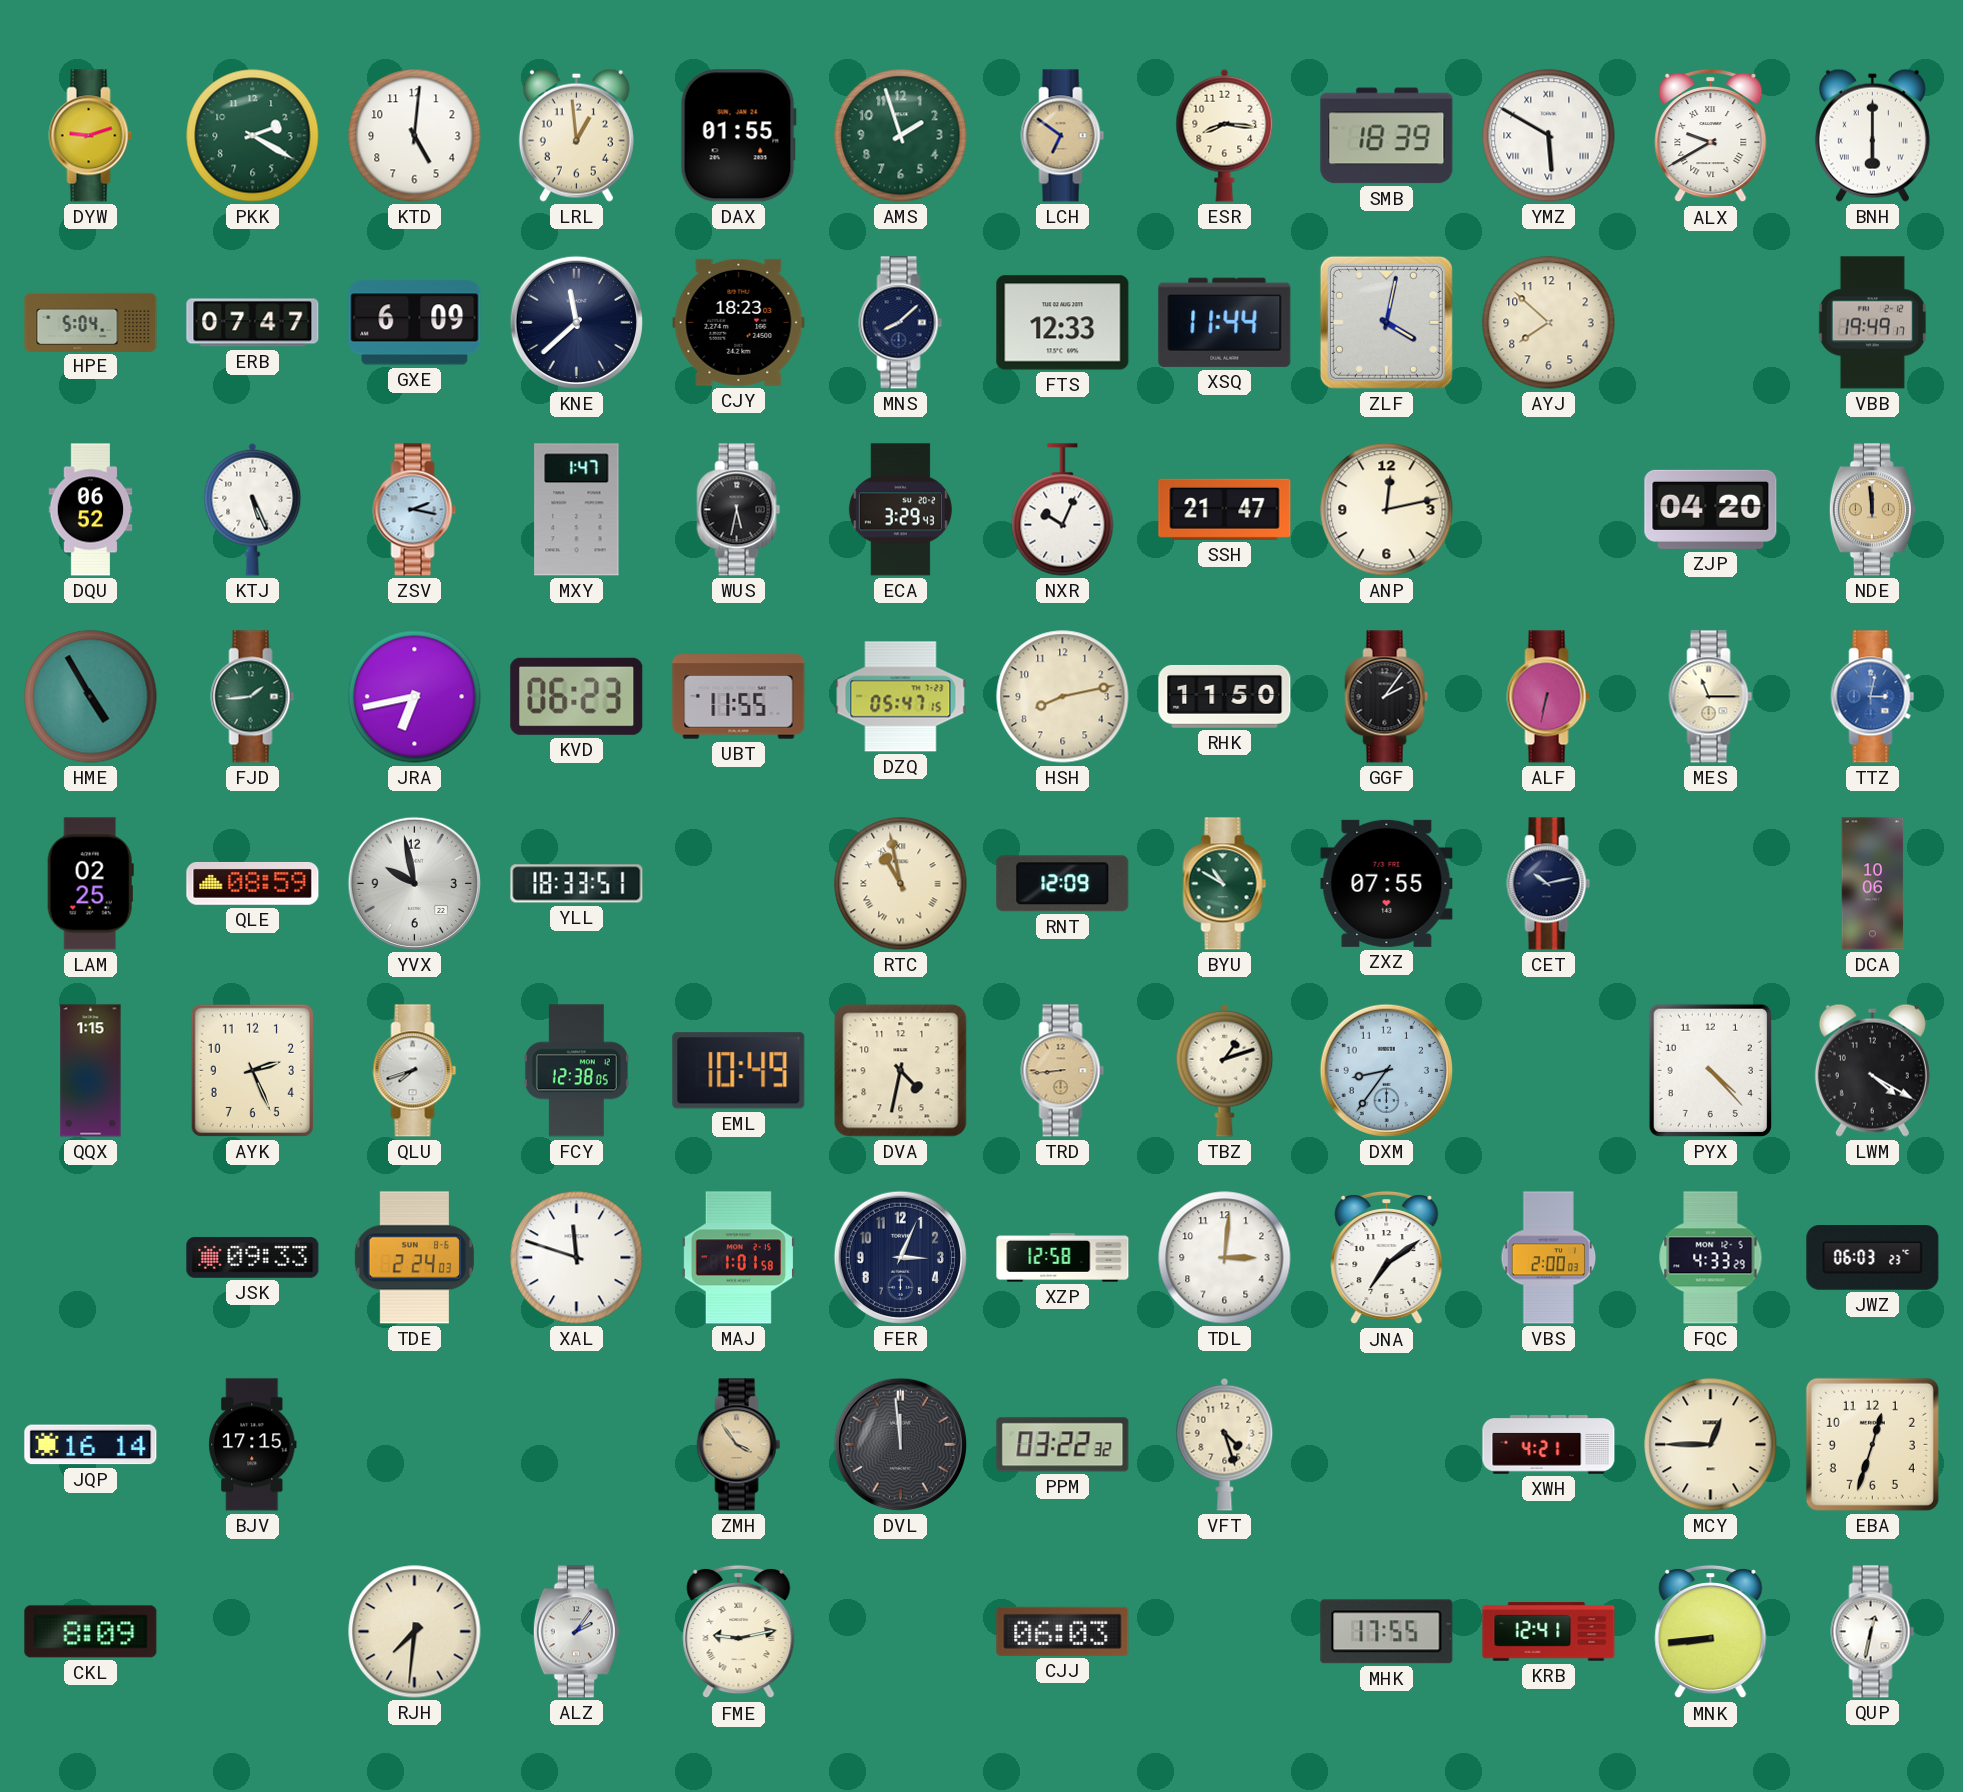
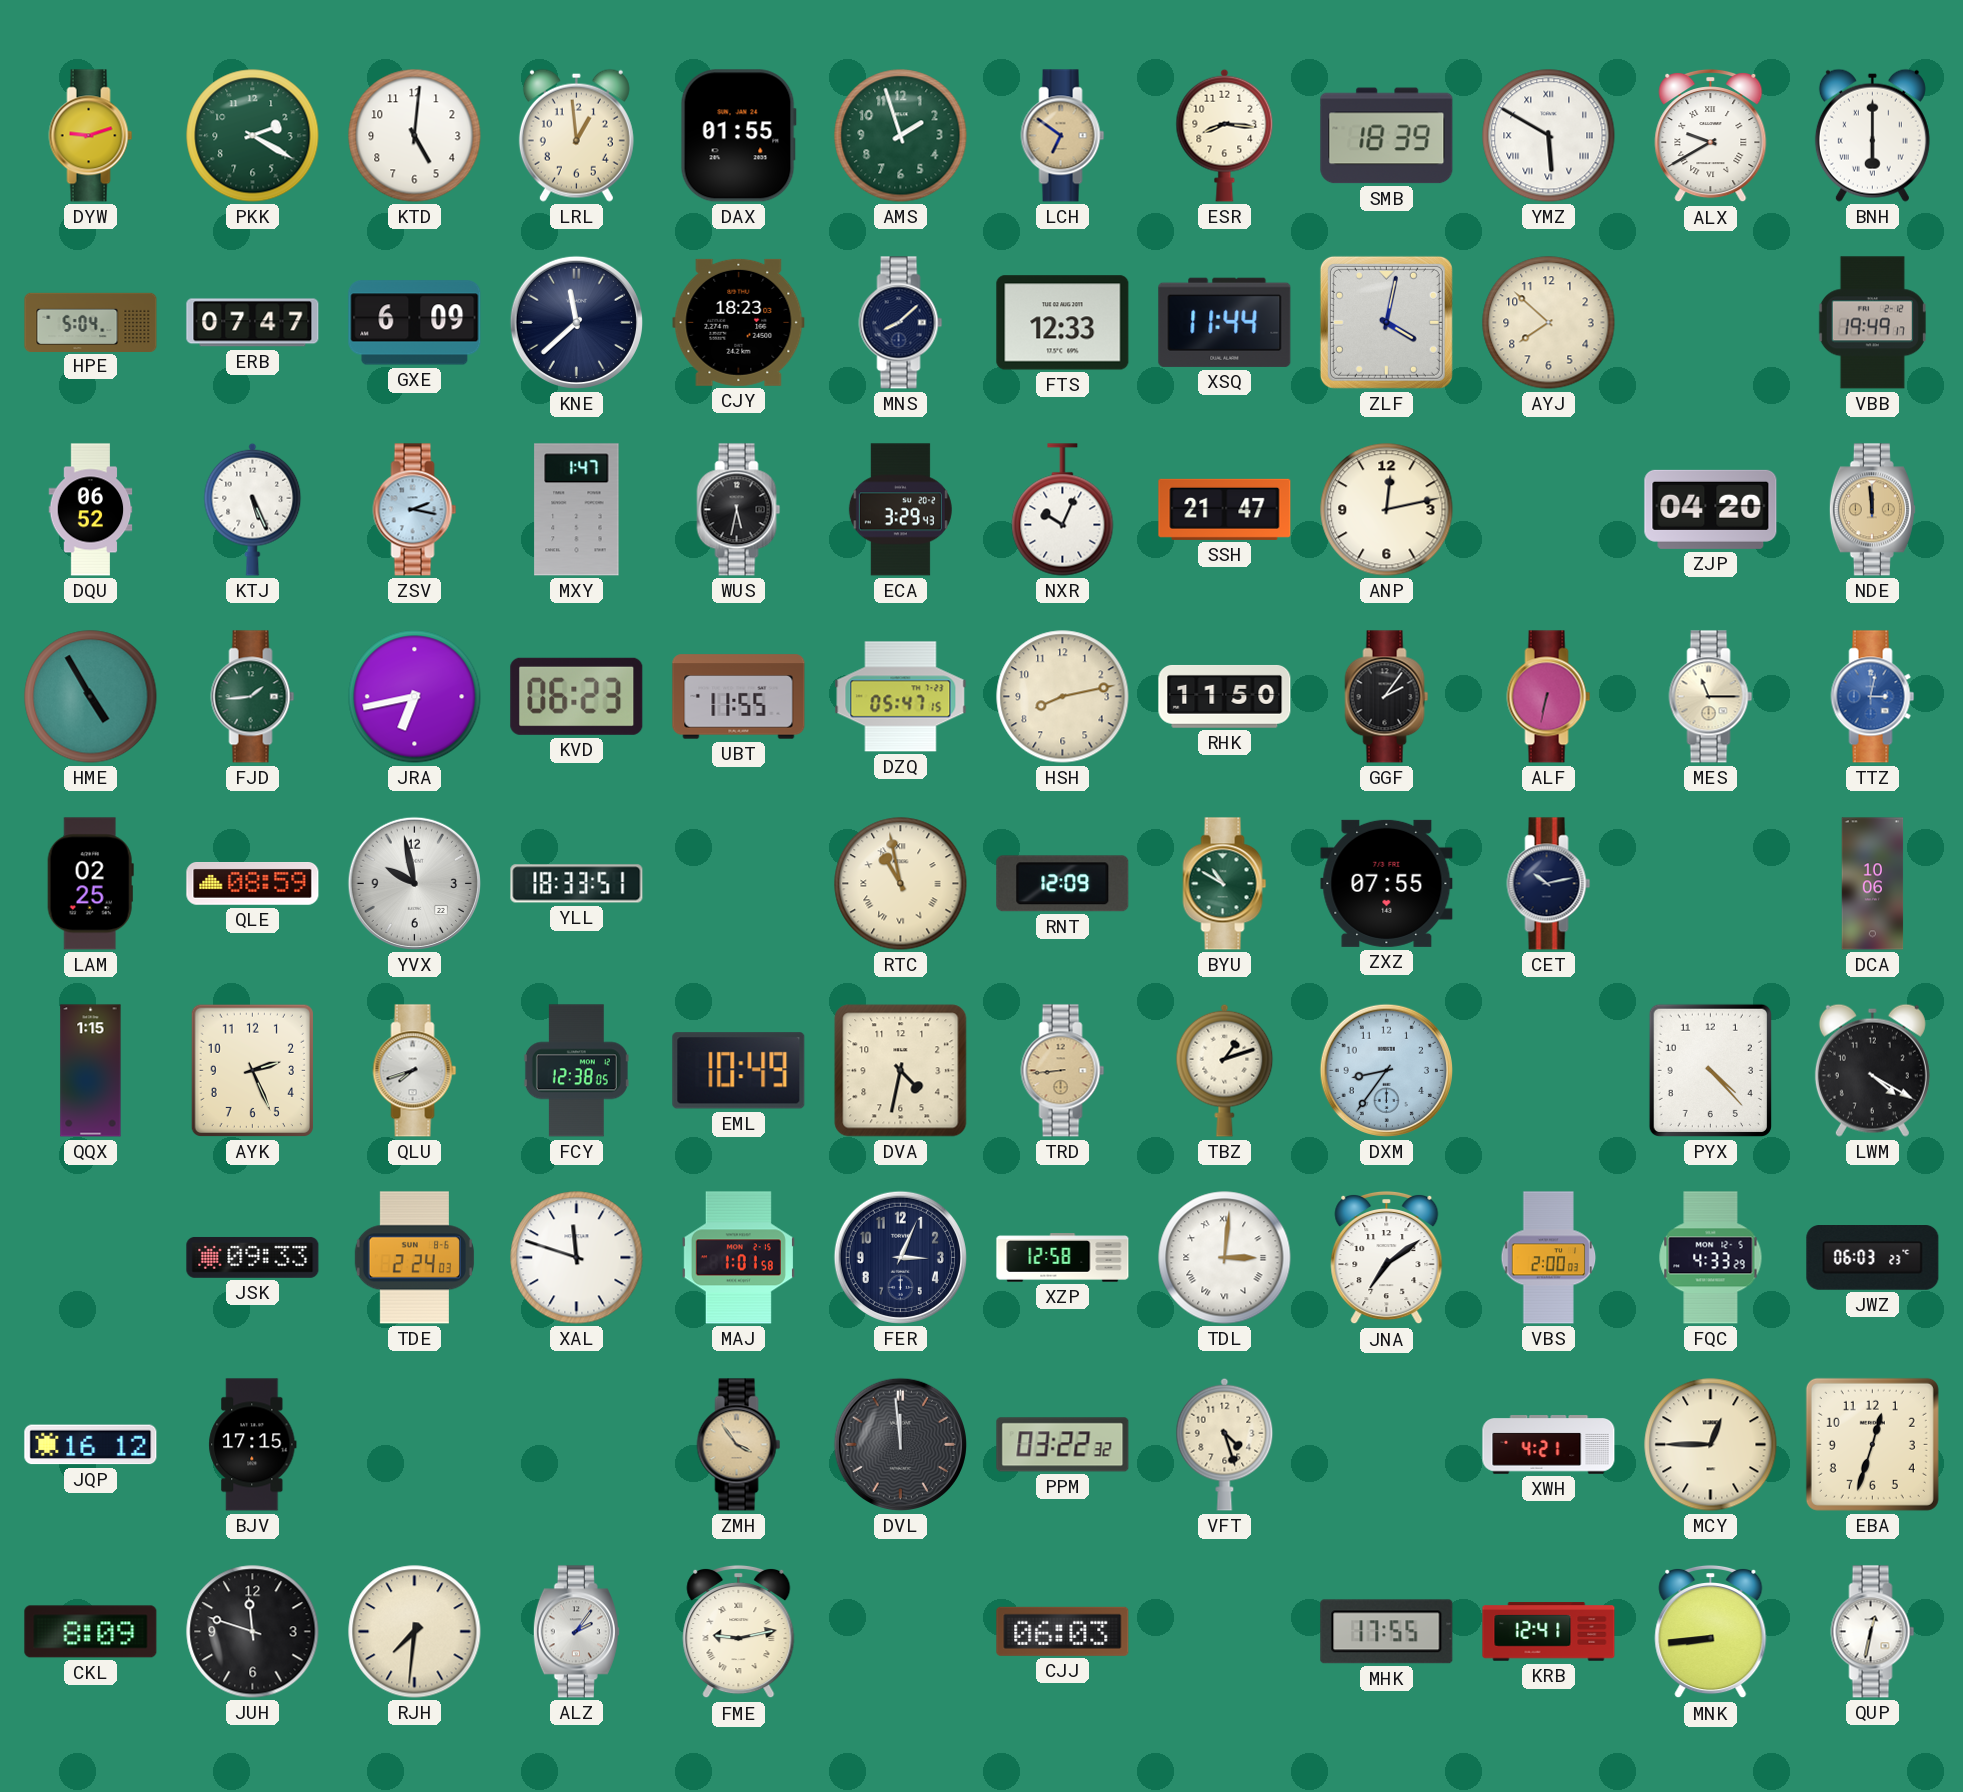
TDL numerals: Arabic -> Roman (1225, 1258)
JQP: 16:14 -> 16:12 (91, 1445)
JUH: none -> 11:48 (253, 1632)
